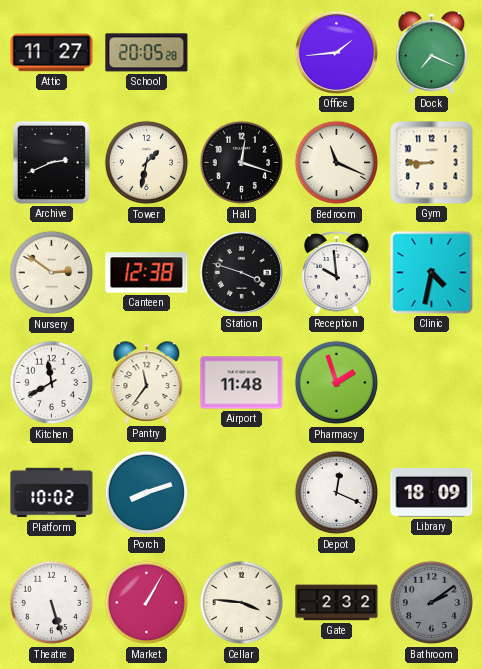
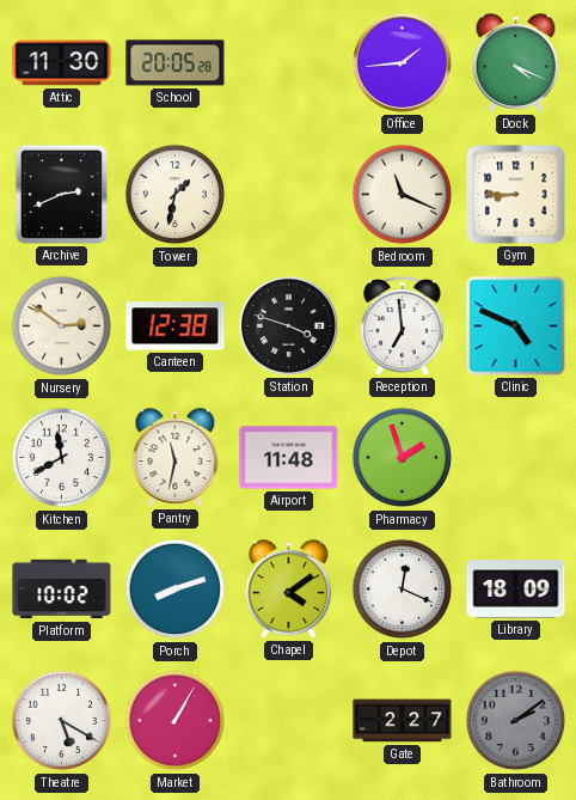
Attic: 11:27 -> 11:30 (62, 63)
Dock: 7:19 -> 4:19 (516, 63)
Hall: 12:18 -> none (242, 163)
Reception: 9:59 -> 6:59 (403, 326)
Clinic: 4:32 -> 4:49 (516, 326)
Pantry: 11:36 -> 11:32 (176, 458)
Chapel: none -> 4:09 (289, 590)
Theatre: 5:27 -> 5:20 (62, 721)
Cellar: 3:46 -> none (242, 603)
Gate: 2:32 -> 2:27 (403, 721)
